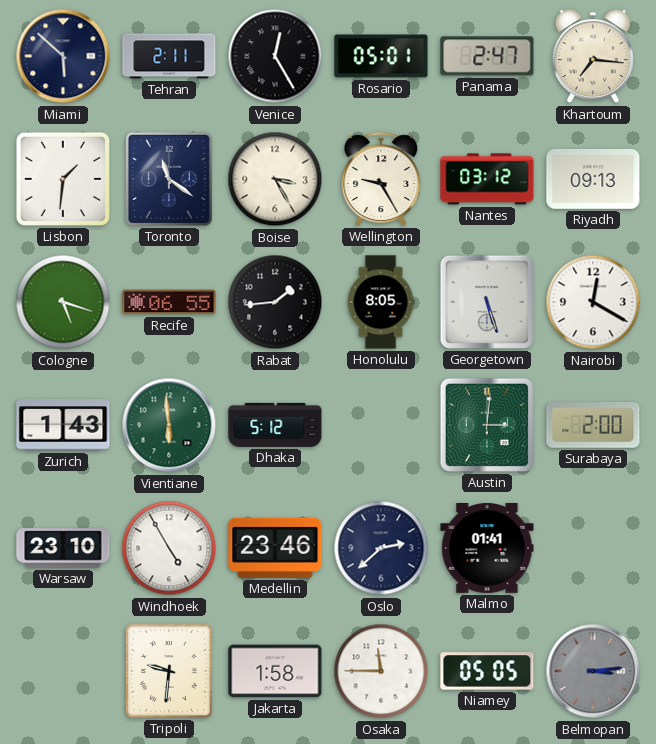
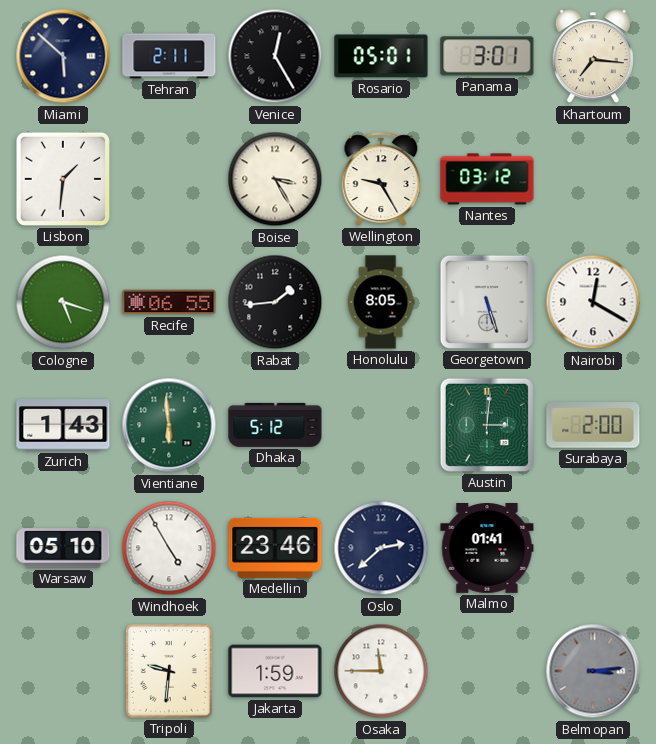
Panama: 2:47 -> 3:01 (487, 56)
Toronto: 11:21 -> none (169, 179)
Riyadh: 09:13 -> none (593, 180)
Warsaw: 23:10 -> 05:10 (63, 548)
Jakarta: 1:58 -> 1:59 (275, 671)
Niamey: 05:05 -> none (487, 671)
